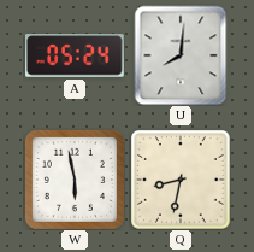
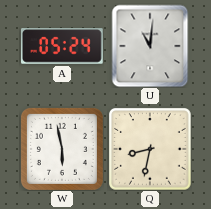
U: 8:01 -> 11:01 (150, 46)
